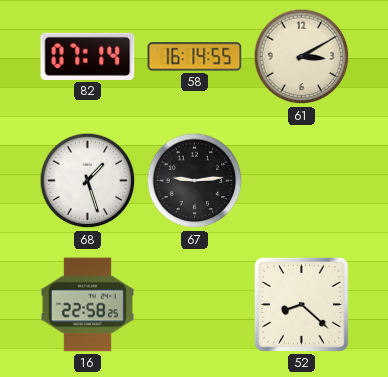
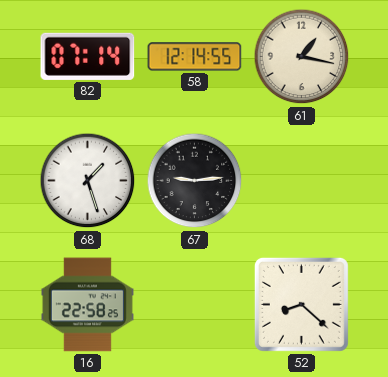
58: 16:14 -> 12:14 (195, 57)
61: 3:10 -> 1:17 (302, 57)
